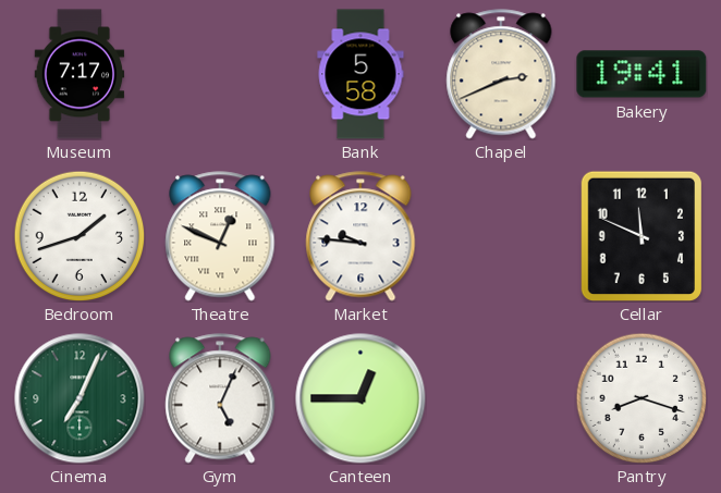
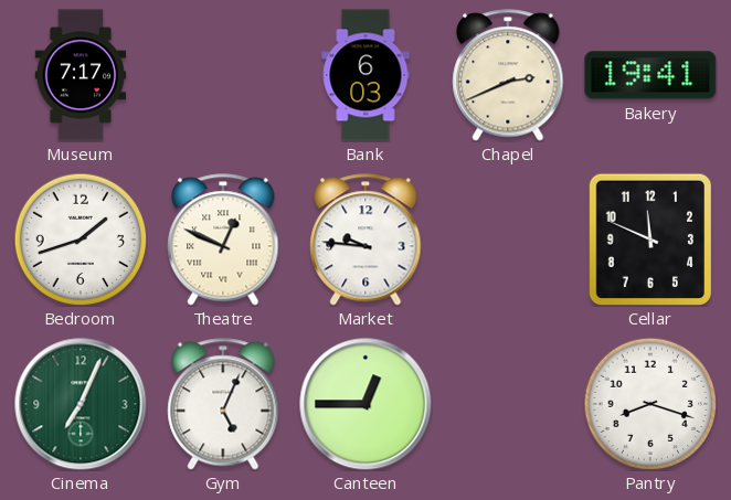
Bank: 5:58 -> 6:03 (365, 75)
